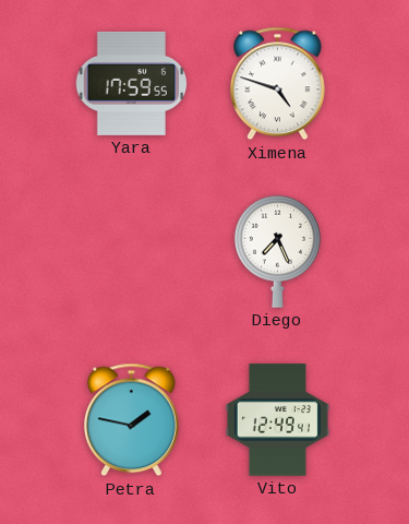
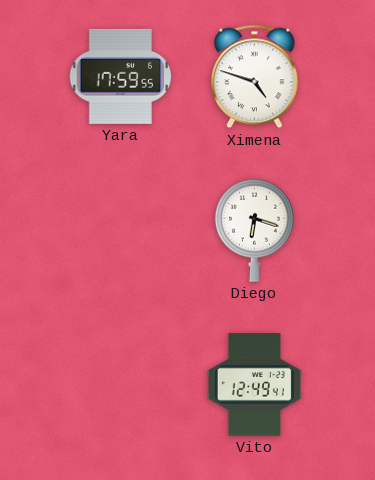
Diego: 7:26 -> 6:18 (254, 230)
Petra: 1:47 -> none (131, 420)
